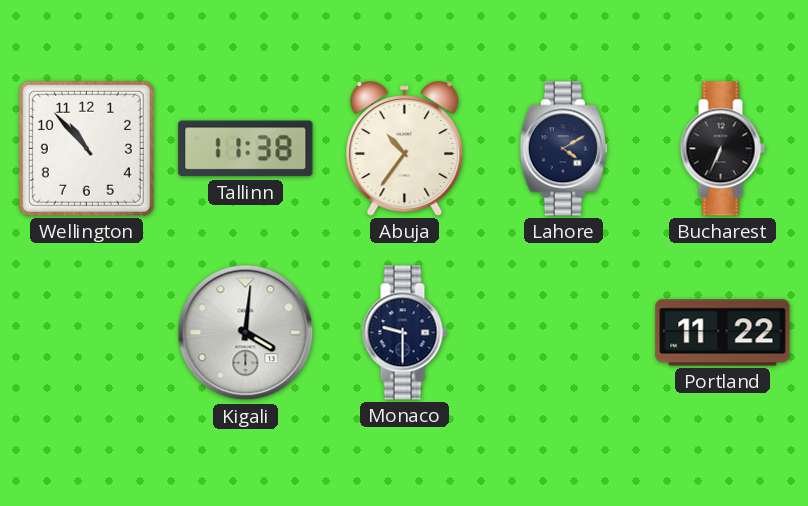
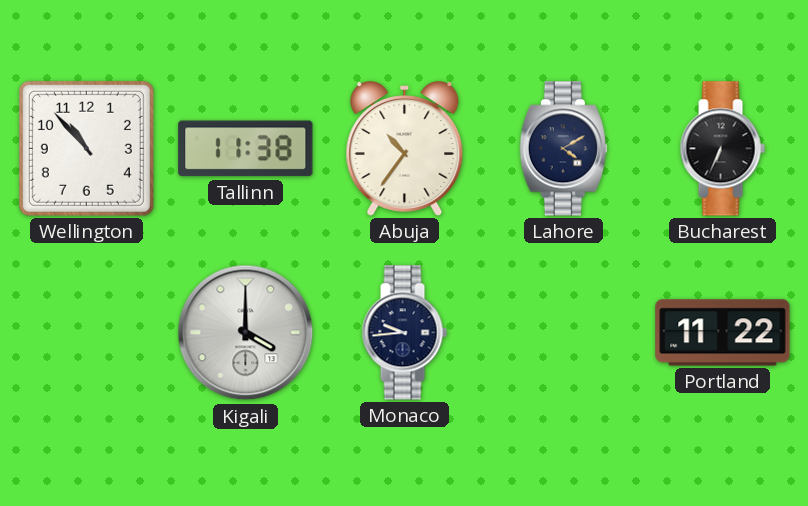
Kigali: 4:01 -> 4:00 (246, 333)
Monaco: 9:30 -> 9:44 (404, 333)
